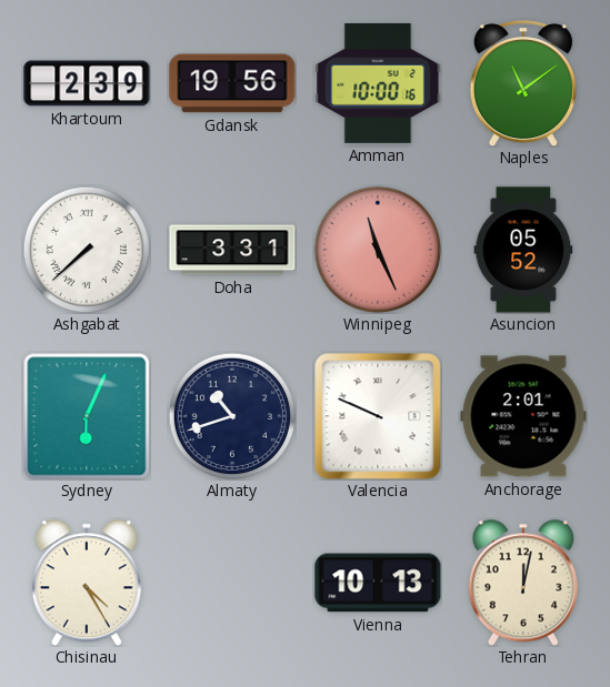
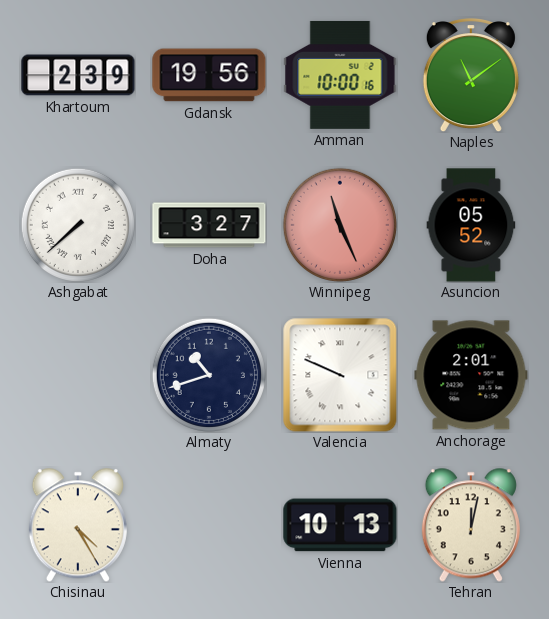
Doha: 3:31 -> 3:27 (209, 225)
Sydney: 6:04 -> none (87, 416)
